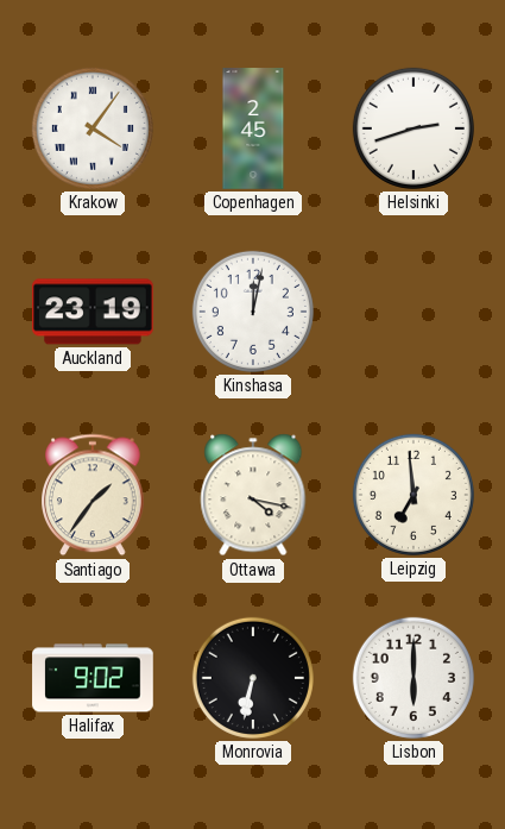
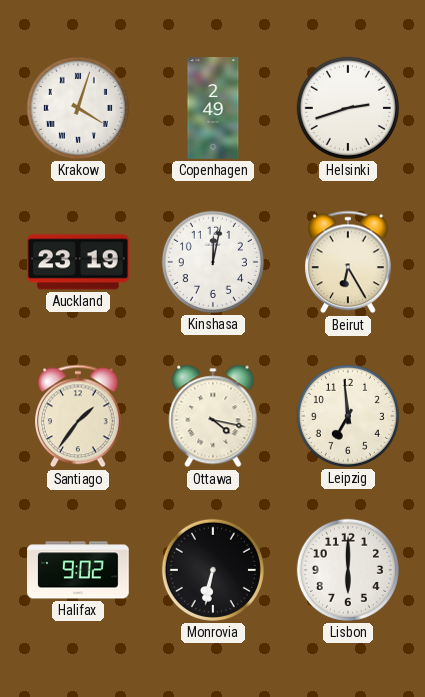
Krakow: 4:06 -> 4:03 (78, 108)
Copenhagen: 2:45 -> 2:49 (213, 108)
Beirut: none -> 6:25 (349, 262)
